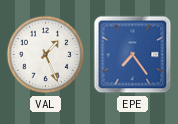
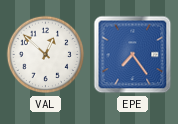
VAL: 1:26 -> 12:52 (46, 55)
